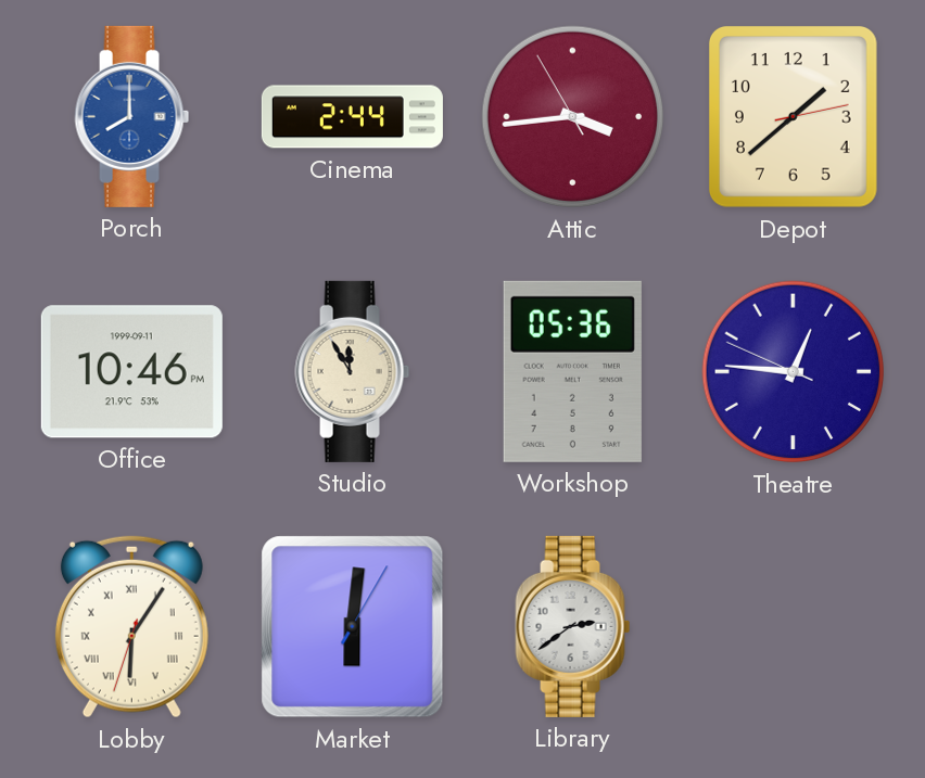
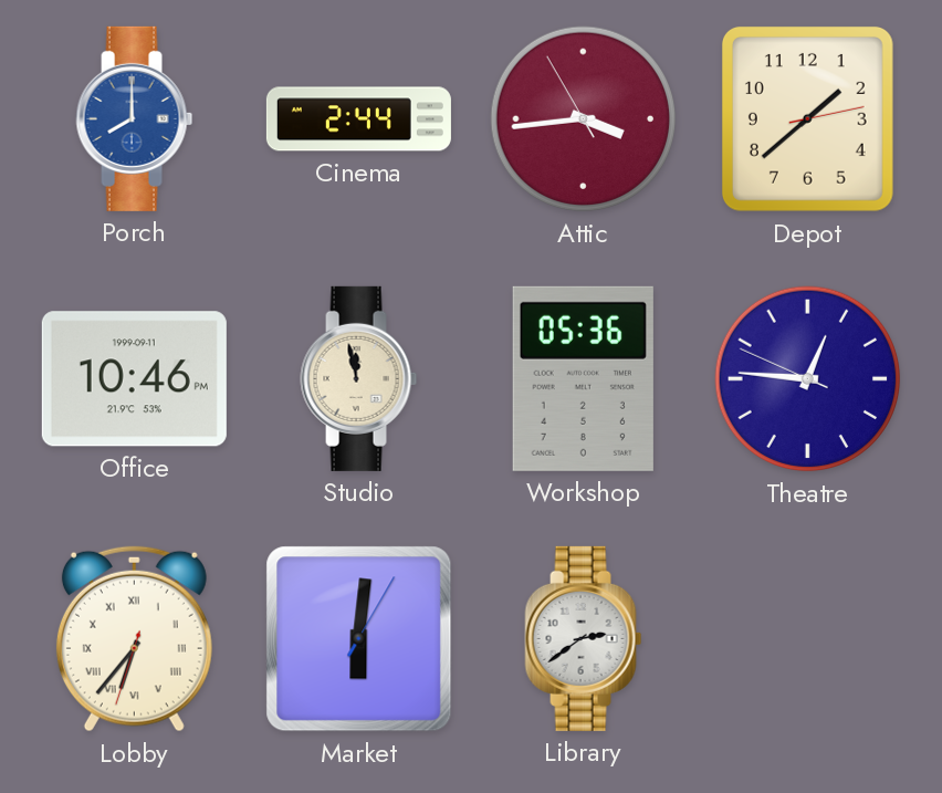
Studio: 11:55 -> 11:58 (359, 378)
Lobby: 6:05 -> 6:36 (134, 639)
